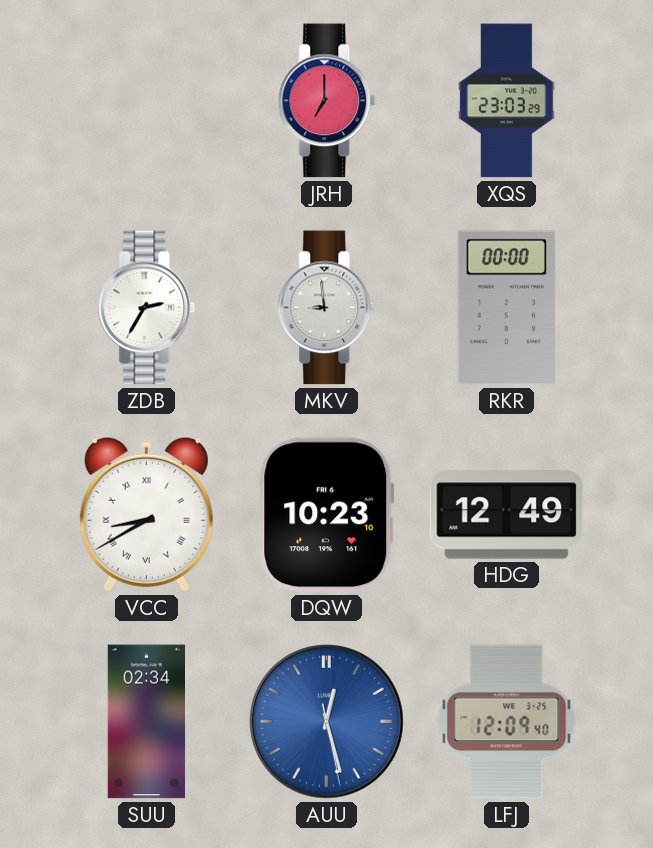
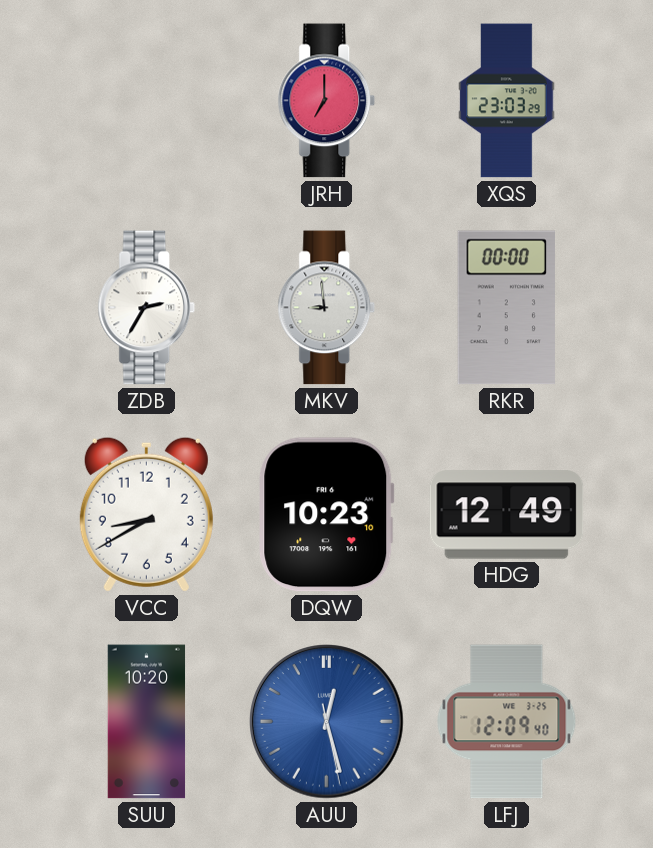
VCC numerals: Roman -> Arabic (146, 514)
SUU: 02:34 -> 10:20 (147, 722)
